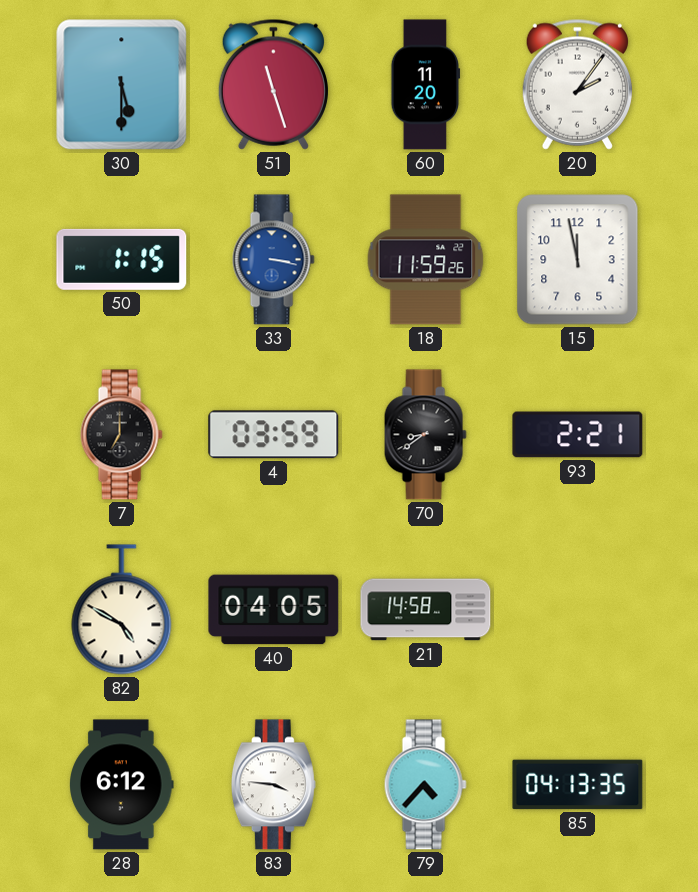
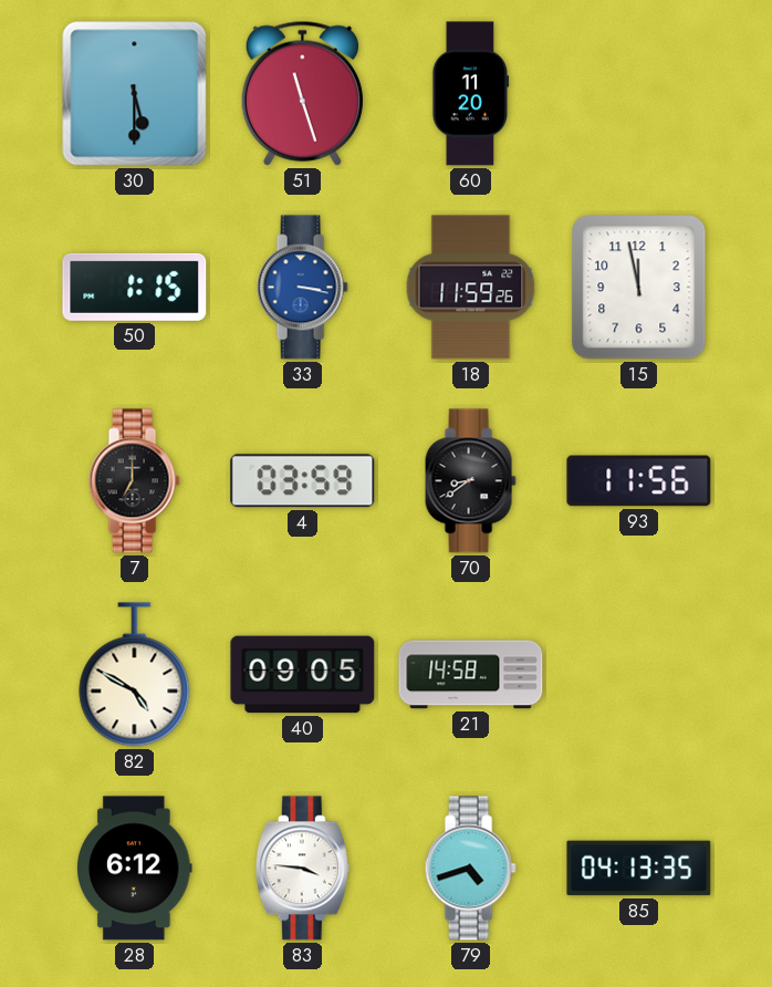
20: 2:06 -> none (577, 84)
93: 2:21 -> 11:56 (639, 481)
40: 04:05 -> 09:05 (303, 675)
79: 4:37 -> 4:42 (470, 869)
